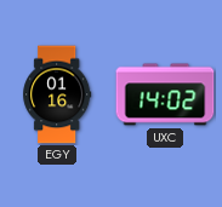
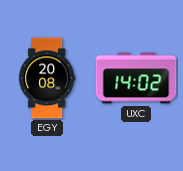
EGY: 01:16 -> 20:08 (47, 78)
